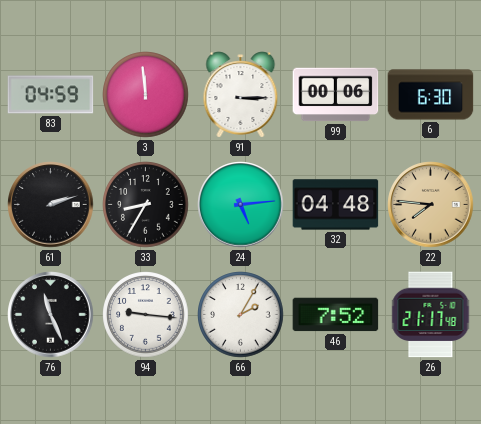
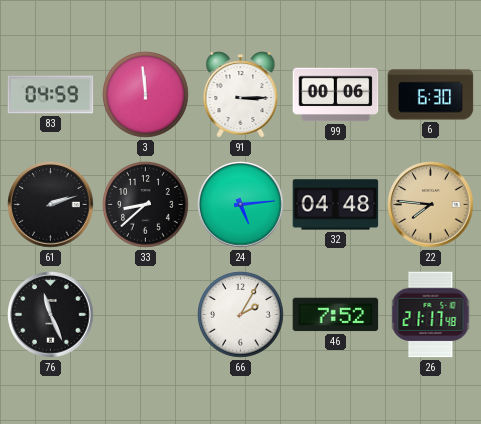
33: 8:35 -> 8:38 (146, 205)
94: 9:16 -> none (146, 315)
